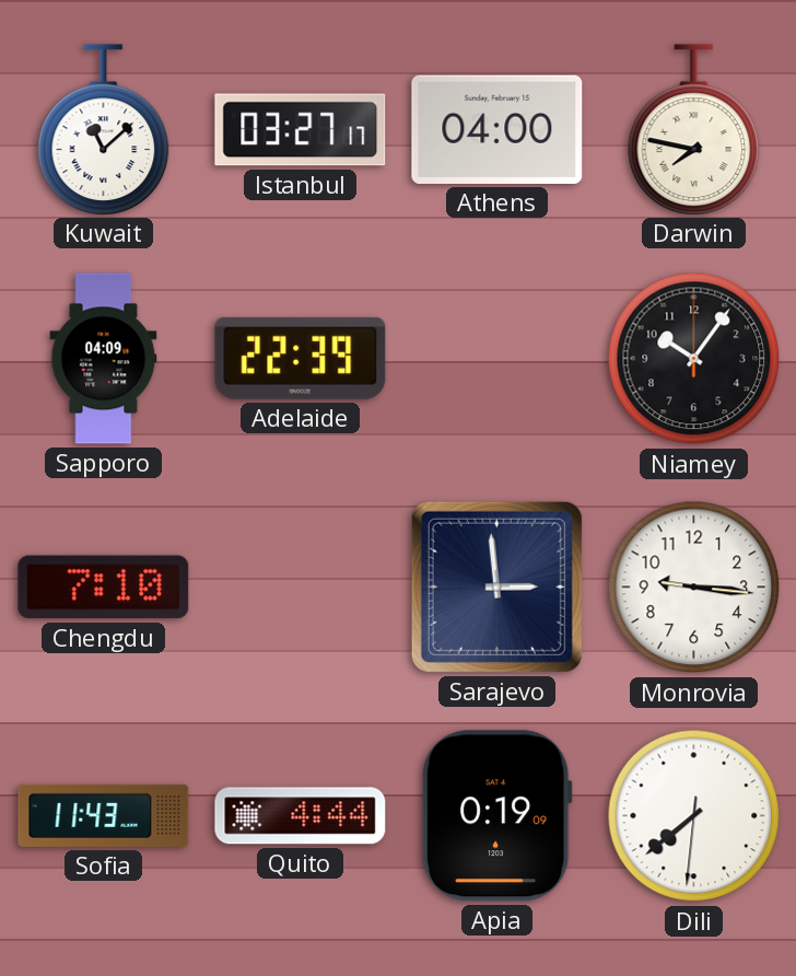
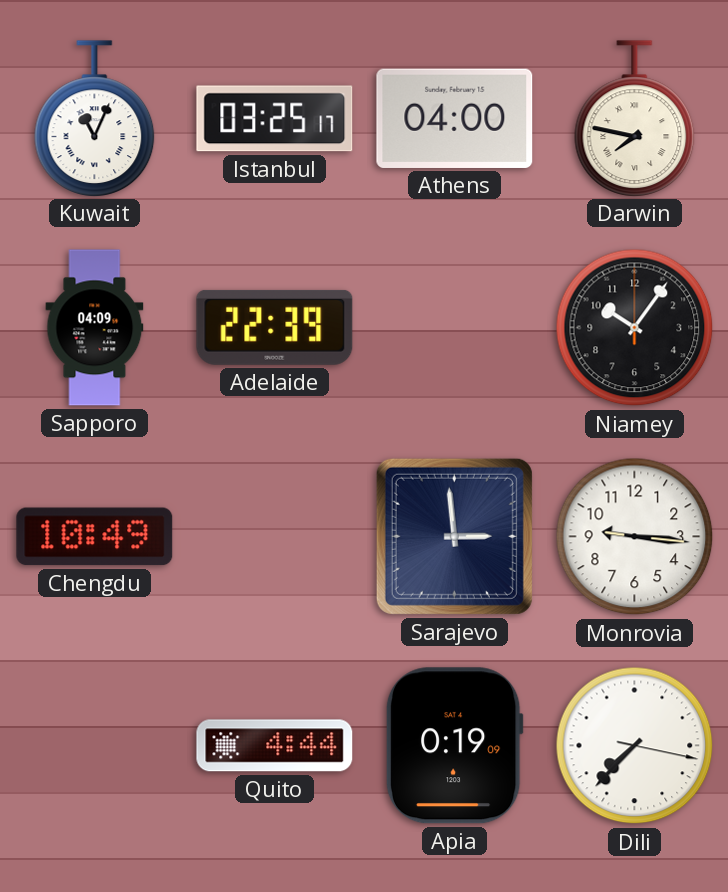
Kuwait: 11:08 -> 11:04 (95, 118)
Istanbul: 03:27 -> 03:25 (275, 119)
Chengdu: 7:10 -> 10:49 (95, 537)
Sofia: 11:43 -> none (104, 815)
Dili: 7:38 -> 7:37 (635, 746)
